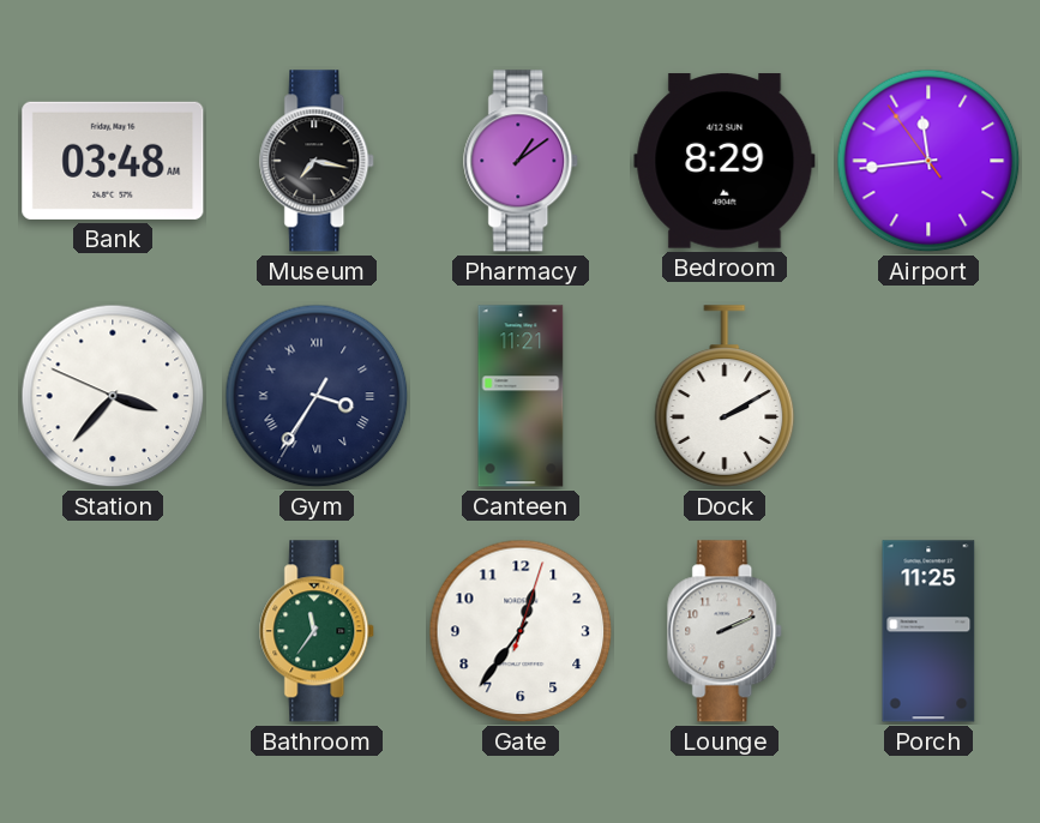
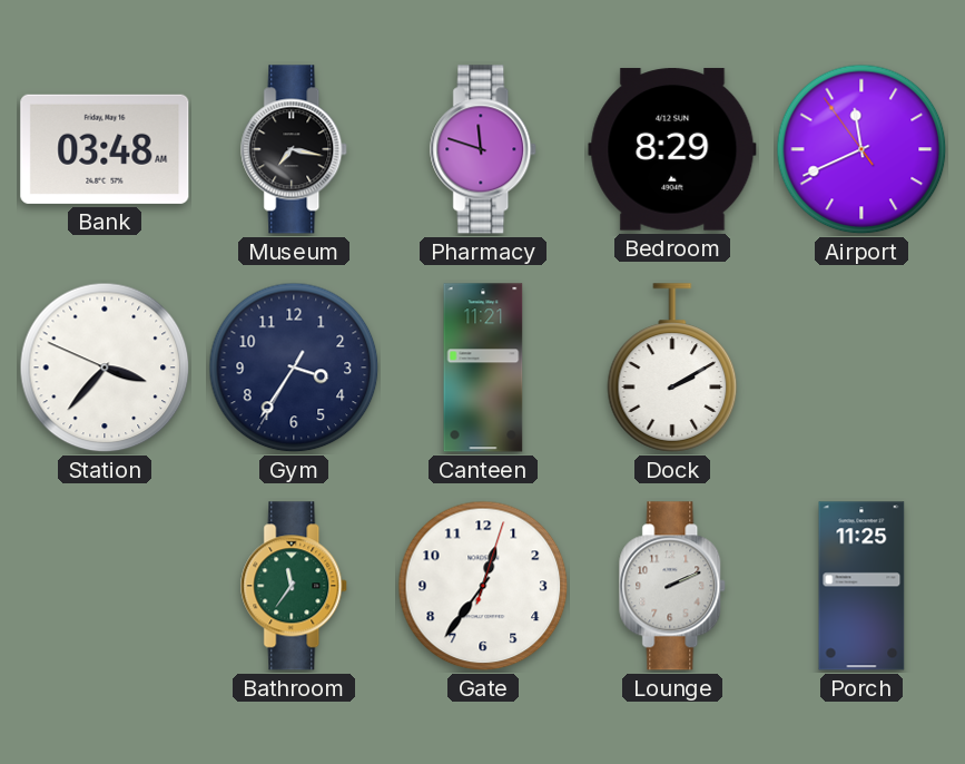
Pharmacy: 1:09 -> 11:48 (484, 149)
Airport: 11:43 -> 11:40 (861, 149)
Gym numerals: Roman -> Arabic (294, 368)
